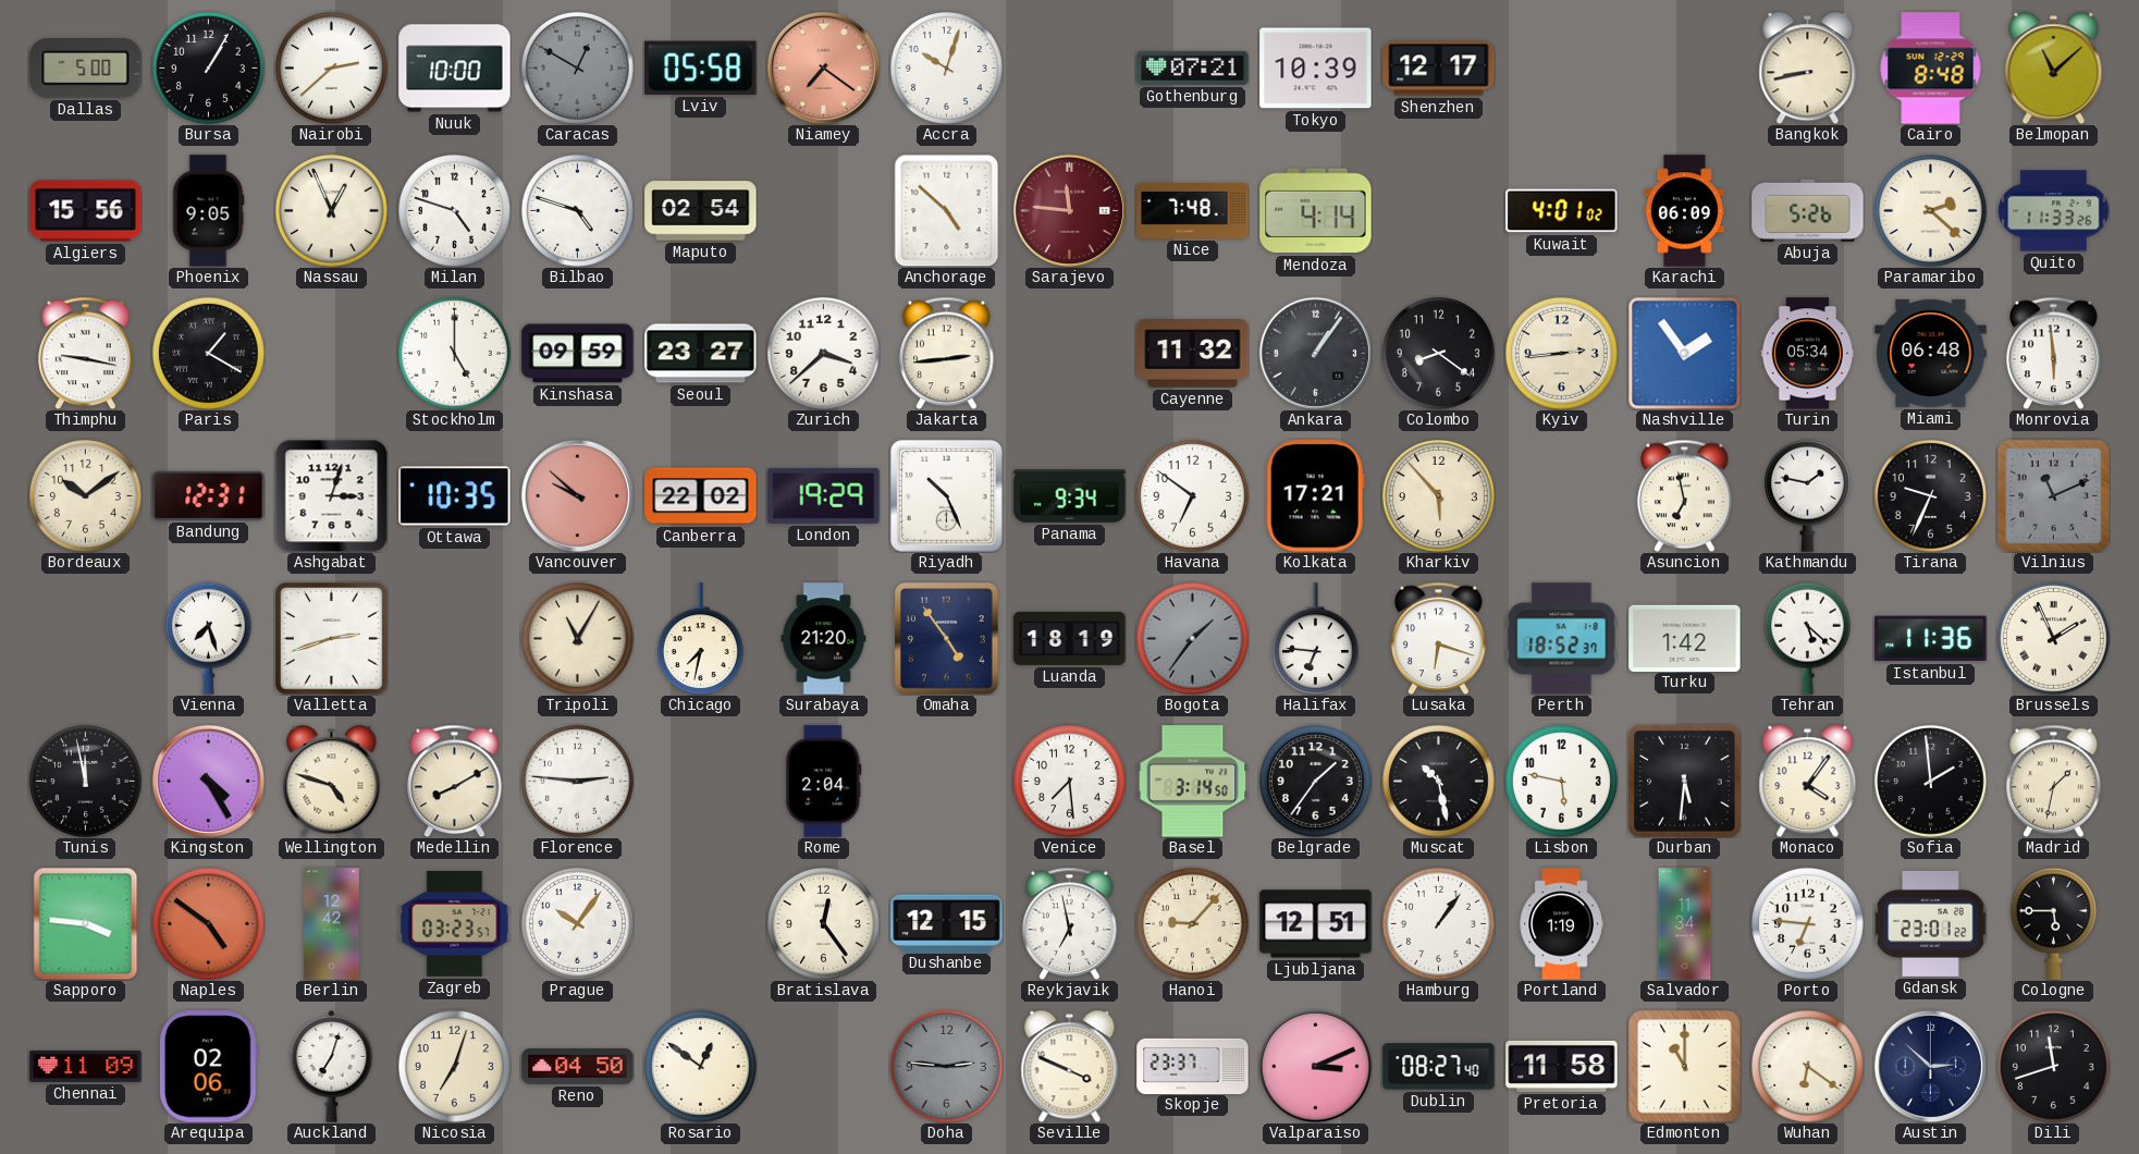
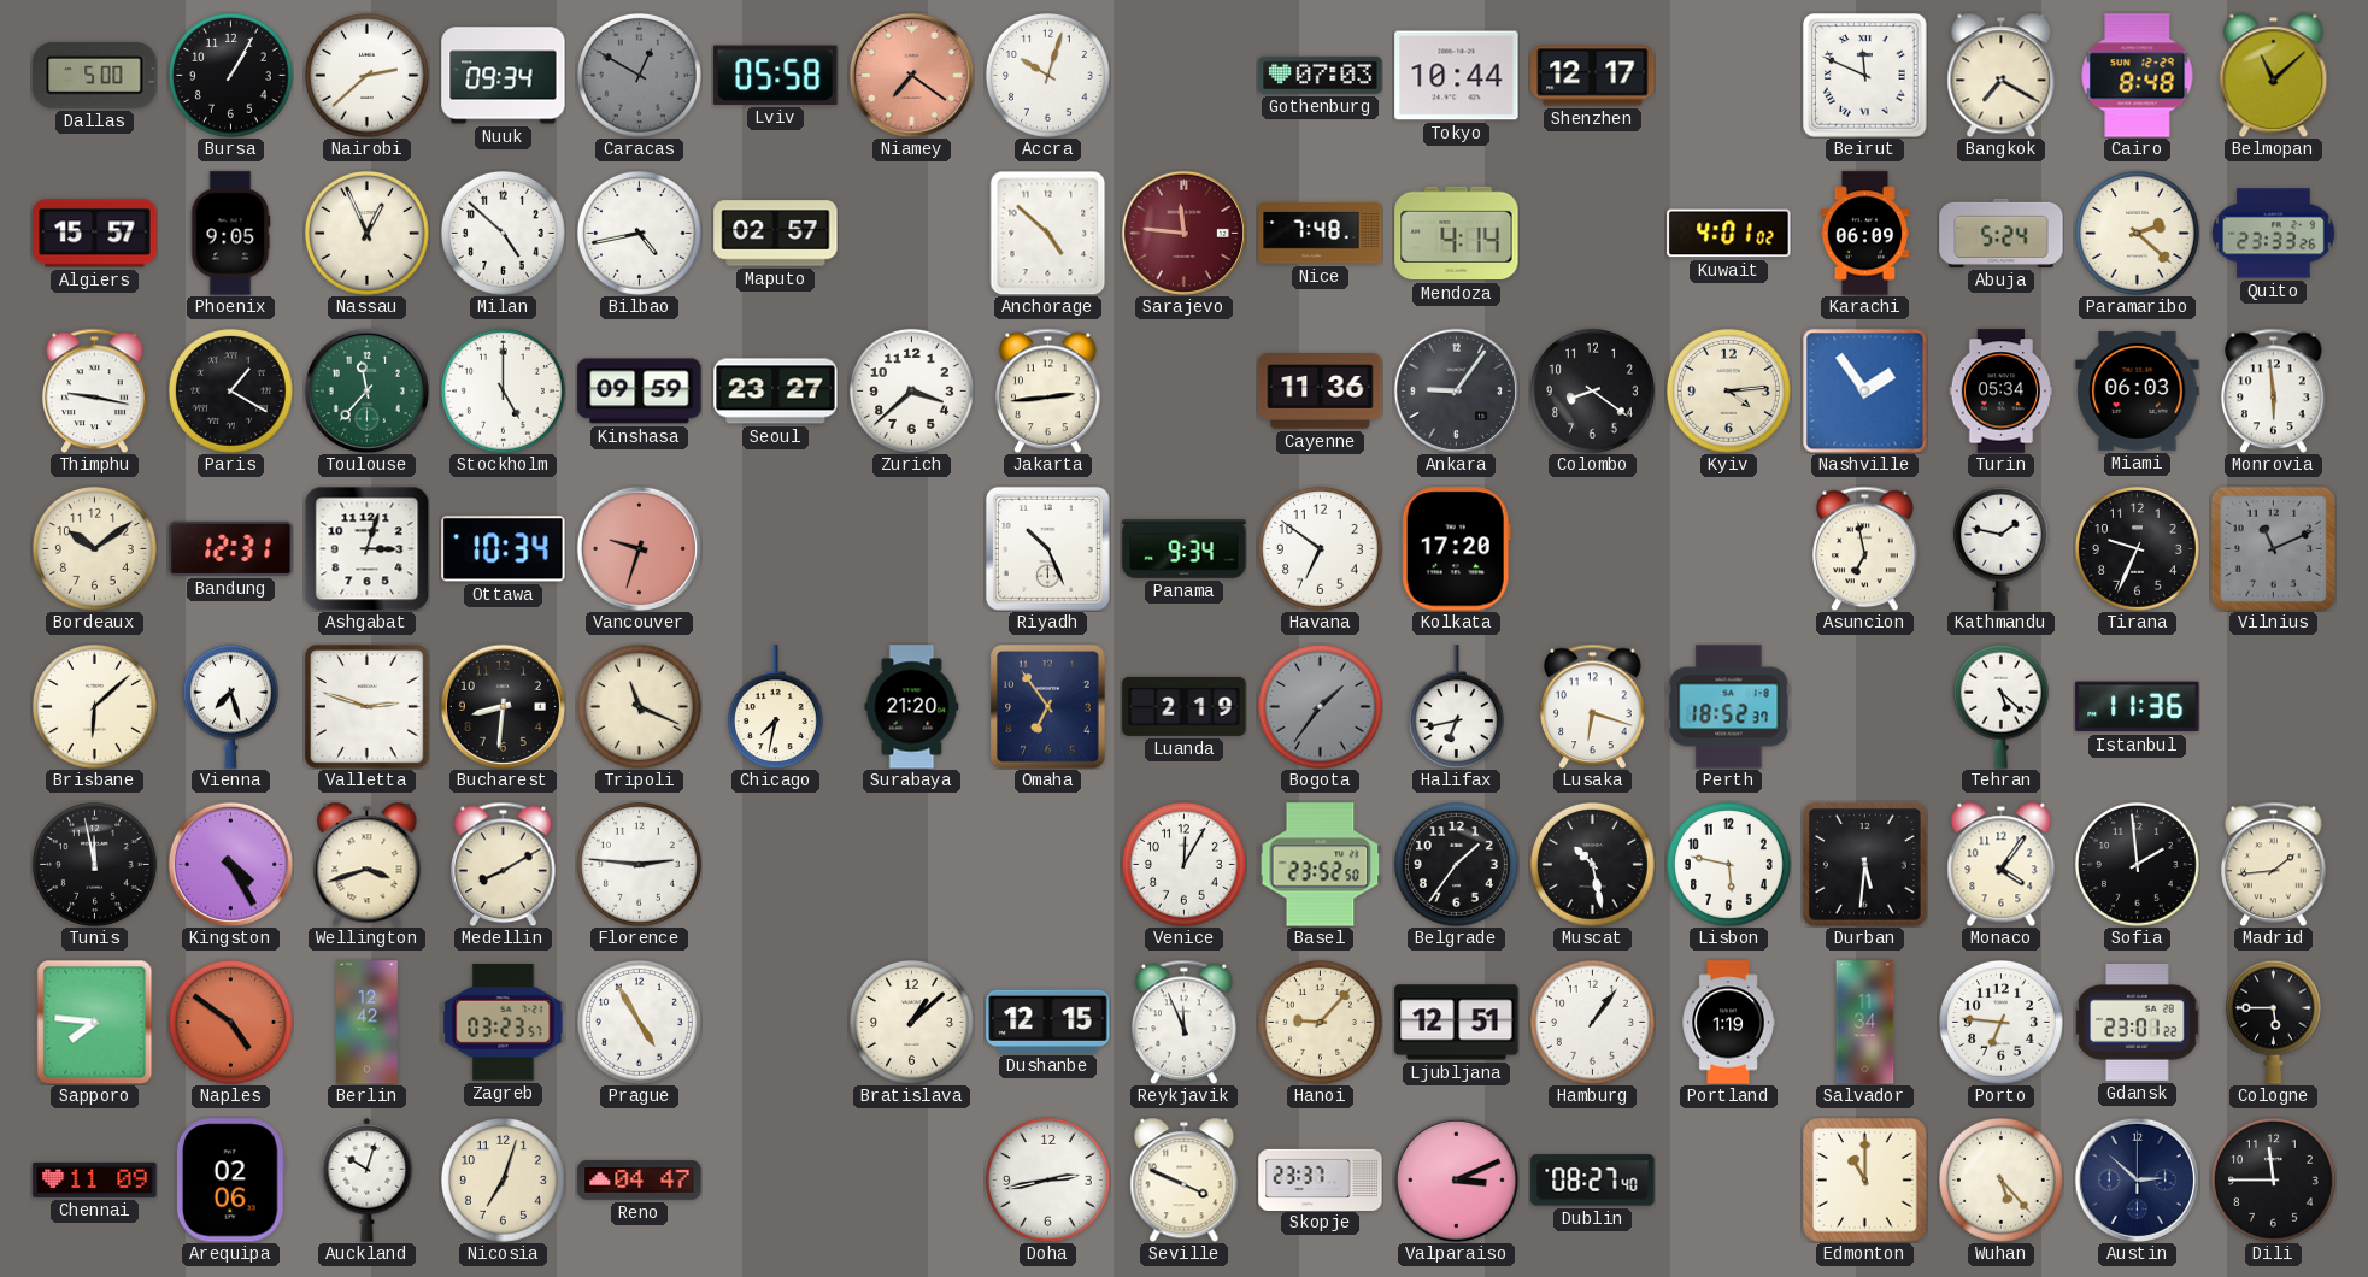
Nuuk: 10:00 -> 09:34 (504, 76)
Gothenburg: 07:21 -> 07:03 (1321, 75)
Tokyo: 10:39 -> 10:44 (1457, 76)
Beirut: none -> 11:49 (1865, 76)
Bangkok: 8:43 -> 7:20 (2002, 75)
Algiers: 15:56 -> 15:57 (95, 234)
Milan: 4:48 -> 4:52 (503, 233)
Bilbao: 4:48 -> 4:43 (639, 233)
Maputo: 02:54 -> 02:57 (776, 234)
Abuja: 5:26 -> 5:24 (2002, 233)
Quito: 11:33 -> 23:33 (2274, 234)
Toulouse: none -> 11:37 (366, 390)
Cayenne: 11:32 -> 11:36 (1321, 392)
Ankara: 1:06 -> 9:06 (1456, 390)
Kyiv: 2:44 -> 4:14 (1728, 390)
Miami: 06:48 -> 06:03 (2138, 390)
Ottawa: 10:35 -> 10:34 (504, 549)
Vancouver: 9:52 -> 9:33 (639, 548)
Canberra: 22:02 -> none (701, 496)
London: 19:29 -> none (824, 495)
Kolkata: 17:21 -> 17:20 (1456, 549)
Kharkiv: 5:53 -> none (1438, 495)
Brisbane: none -> 6:08 (94, 706)
Valletta: 2:42 -> 2:48 (368, 707)
Bucharest: none -> 8:31 (503, 706)
Tripoli: 11:05 -> 11:19 (639, 706)
Omaha: 4:54 -> 6:54 (1048, 707)
Luanda: 18:19 -> 2:19 (1185, 706)
Halifax: 6:46 -> 6:43 (1456, 706)
Turku: 1:42 -> none (1685, 638)
Brussels: 1:56 -> none (2053, 638)
Wellington: 4:48 -> 3:42 (368, 864)
Rome: 2:04 -> none (824, 782)
Venice: 7:29 -> 12:05 (1183, 864)
Basel: 3:14 -> 23:52 (1321, 865)
Madrid: 1:32 -> 1:44 (2274, 864)
Sapporo: 3:46 -> 7:46 (95, 1022)
Prague: 10:06 -> 4:55 (639, 1022)
Bratislava: 12:24 -> 1:08 (911, 1022)
Reykjavik: 6:58 -> 11:56 (1185, 1022)
Auckland: 7:03 -> 10:03 (368, 1179)
Reno: 04:50 -> 04:47 (640, 1179)
Rosario: 12:51 -> none (700, 1066)
Doha: 2:46 -> 2:43 (1047, 1179)
Doha dial: grey -> white (1047, 1179)
Pretoria: 11:58 -> none (1562, 1066)
Wuhan: 6:21 -> 5:23 (2000, 1179)
Dili: 11:42 -> 11:45 (2273, 1179)
